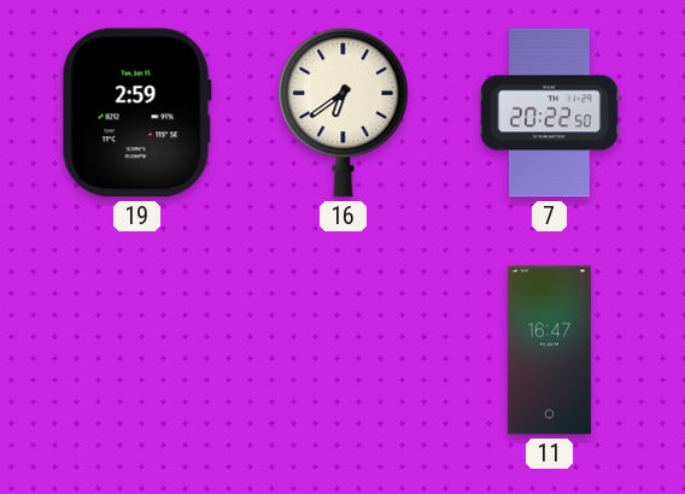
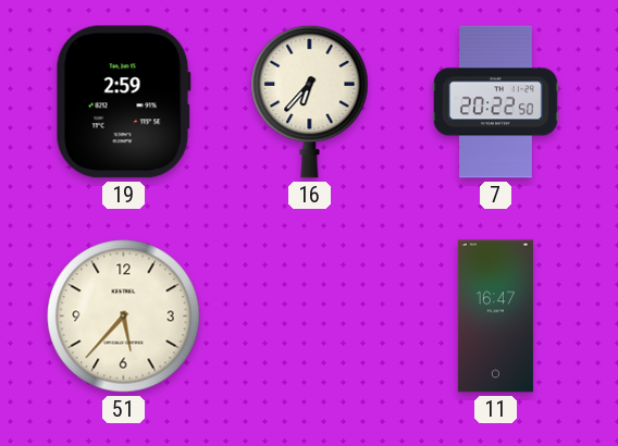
16: 6:39 -> 6:37 (310, 101)
51: none -> 5:37 (124, 317)
